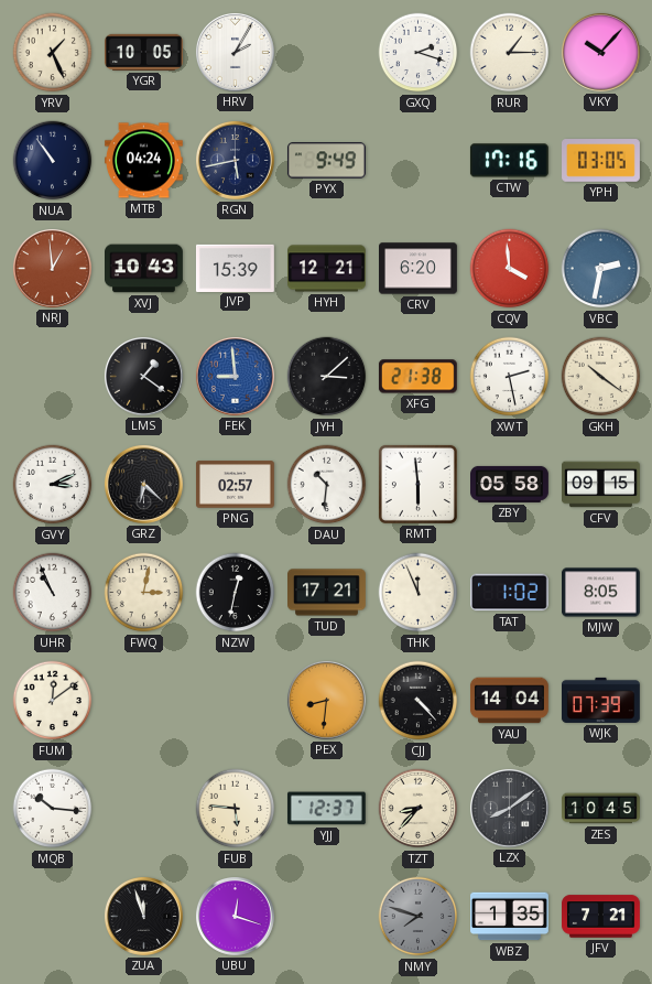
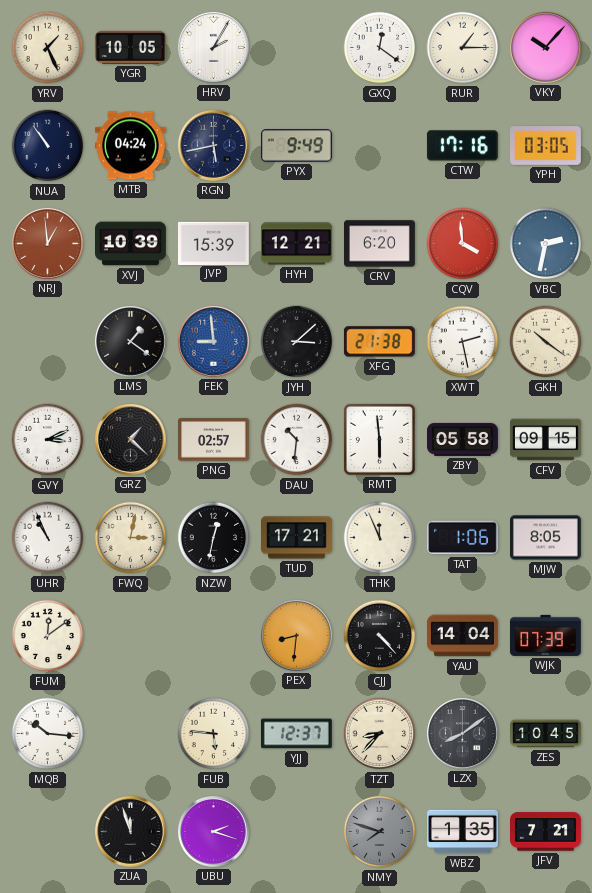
GXQ: 2:18 -> 12:21 (380, 48)
XVJ: 10:43 -> 10:39 (131, 244)
GRZ: 6:22 -> 1:22 (130, 439)
TAT: 1:02 -> 1:06 (462, 538)
UBU: 12:18 -> 2:18 (213, 831)
